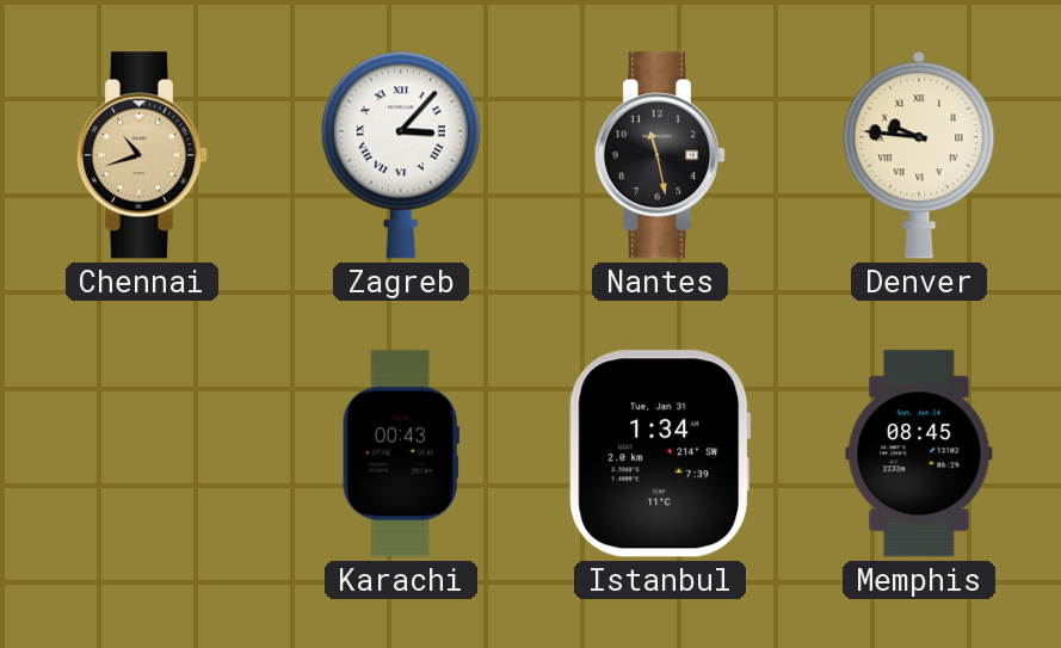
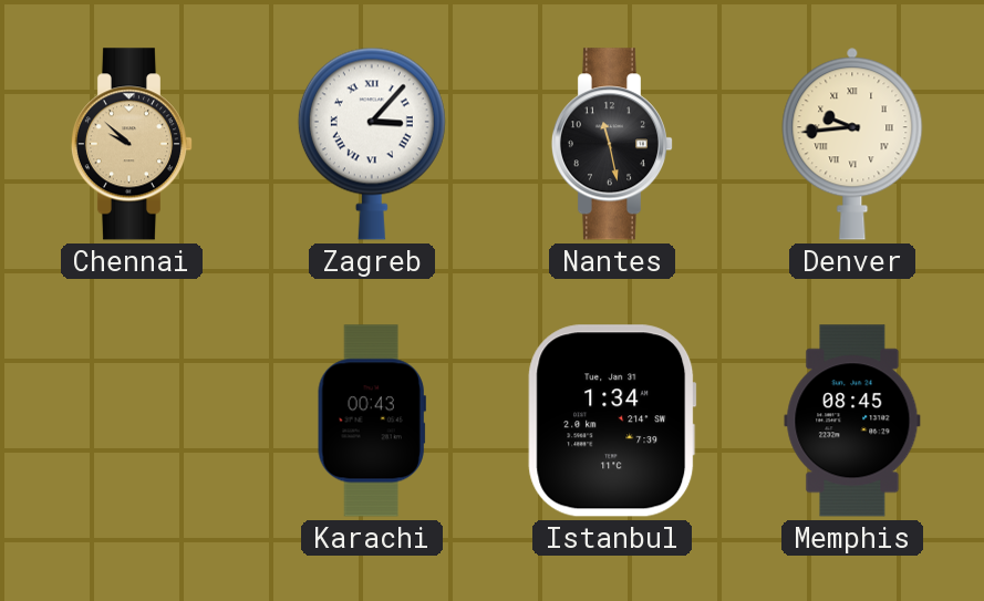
Chennai: 10:42 -> 9:52 (131, 144)
Denver: 9:46 -> 9:44 (852, 144)
